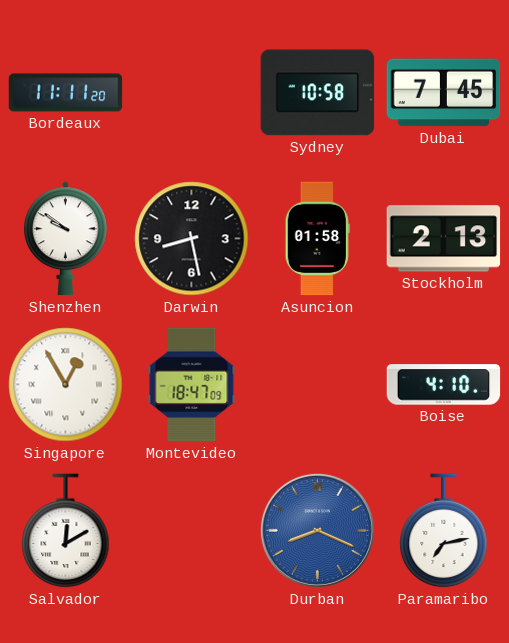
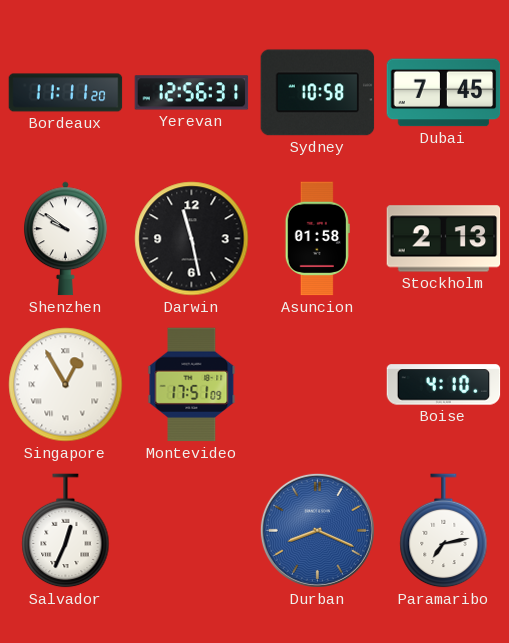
Yerevan: none -> 12:56 (192, 93)
Darwin: 8:28 -> 11:28 (192, 239)
Montevideo: 18:47 -> 17:51 (192, 385)
Salvador: 12:10 -> 12:34 (66, 531)
